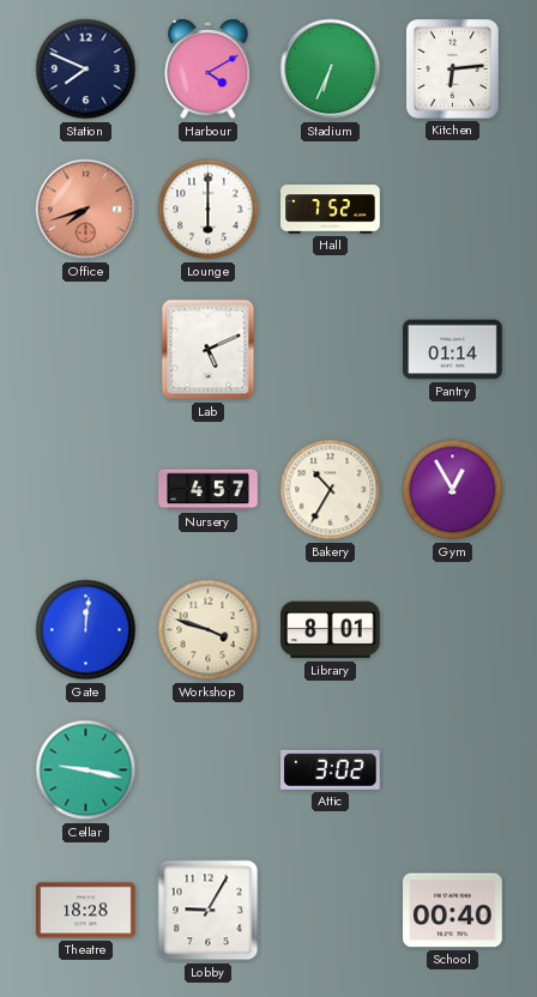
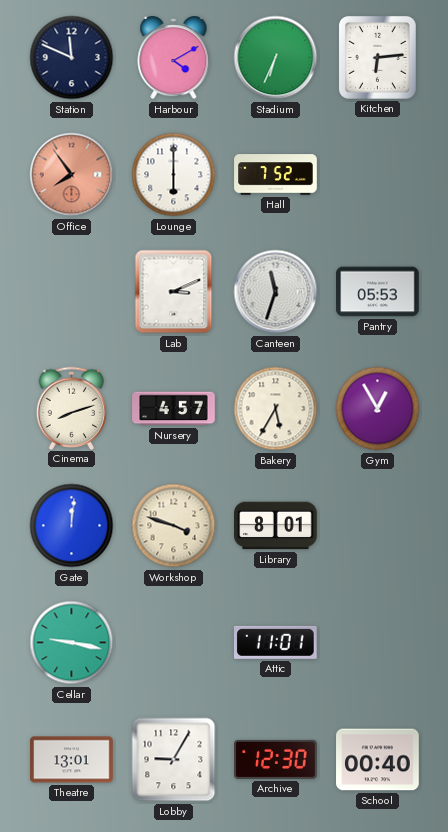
Station: 7:49 -> 11:49 (72, 58)
Office: 7:42 -> 7:54 (72, 175)
Lab: 5:11 -> 3:11 (174, 292)
Canteen: none -> 11:33 (276, 292)
Pantry: 01:14 -> 05:53 (378, 292)
Cinema: none -> 8:12 (72, 408)
Bakery: 10:35 -> 5:35 (276, 409)
Attic: 3:02 -> 11:01 (276, 642)
Theatre: 18:28 -> 13:01 (72, 760)
Archive: none -> 12:30 (276, 759)
